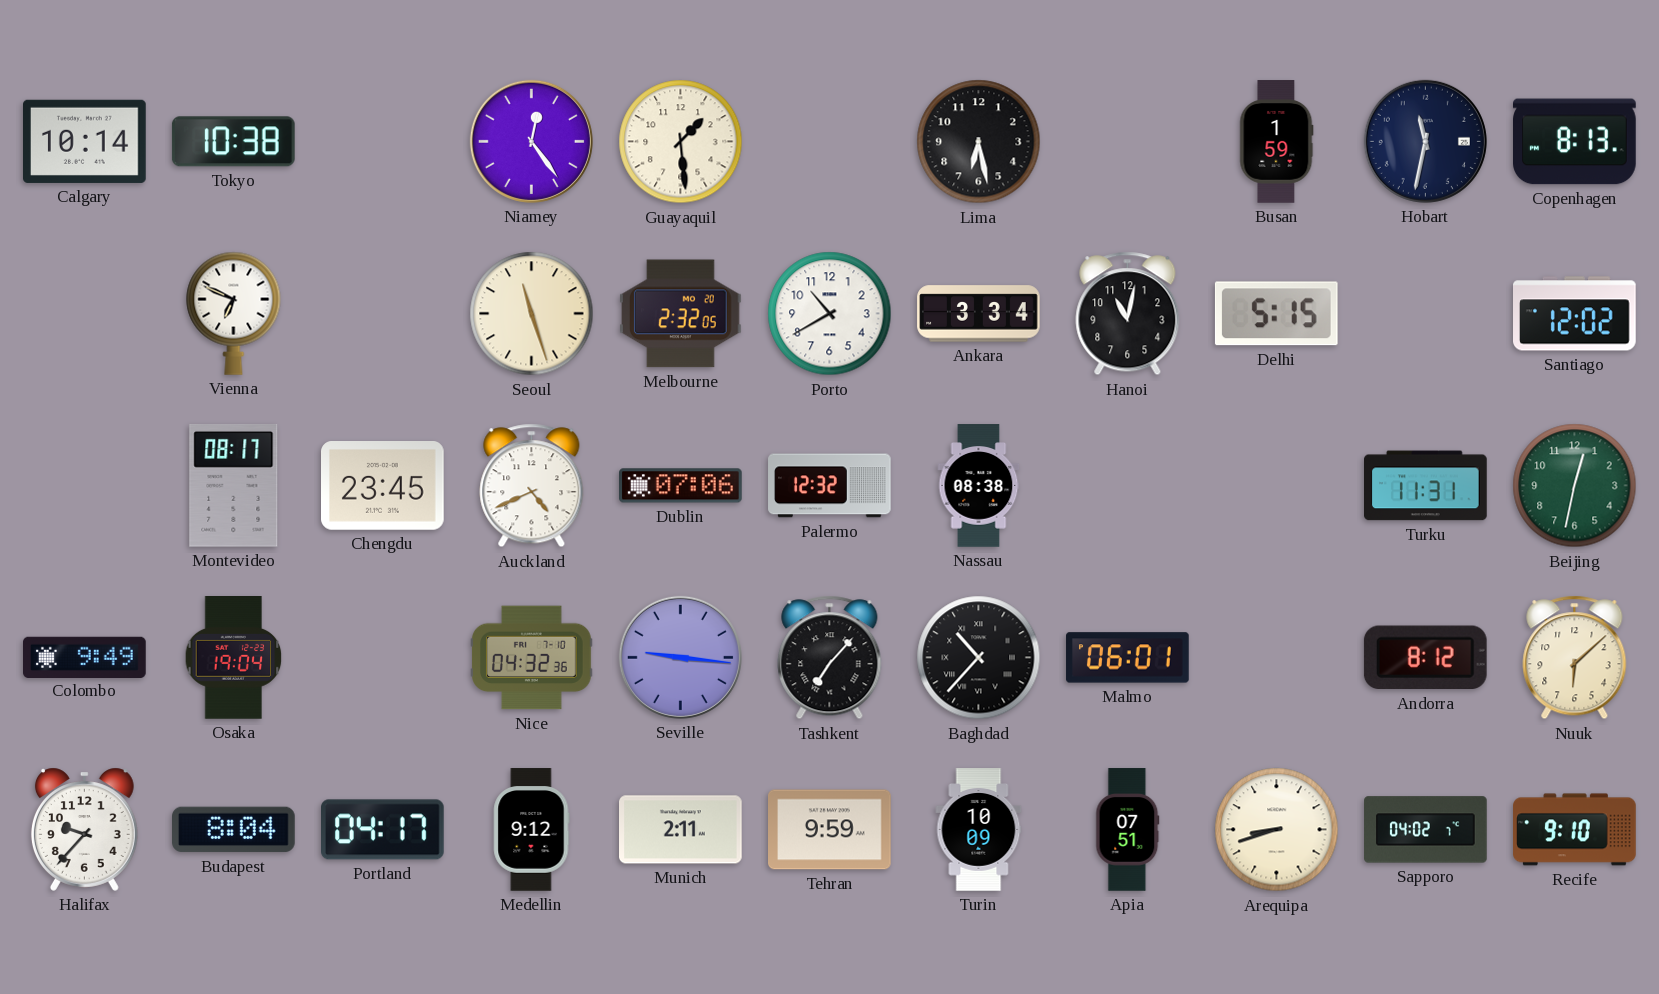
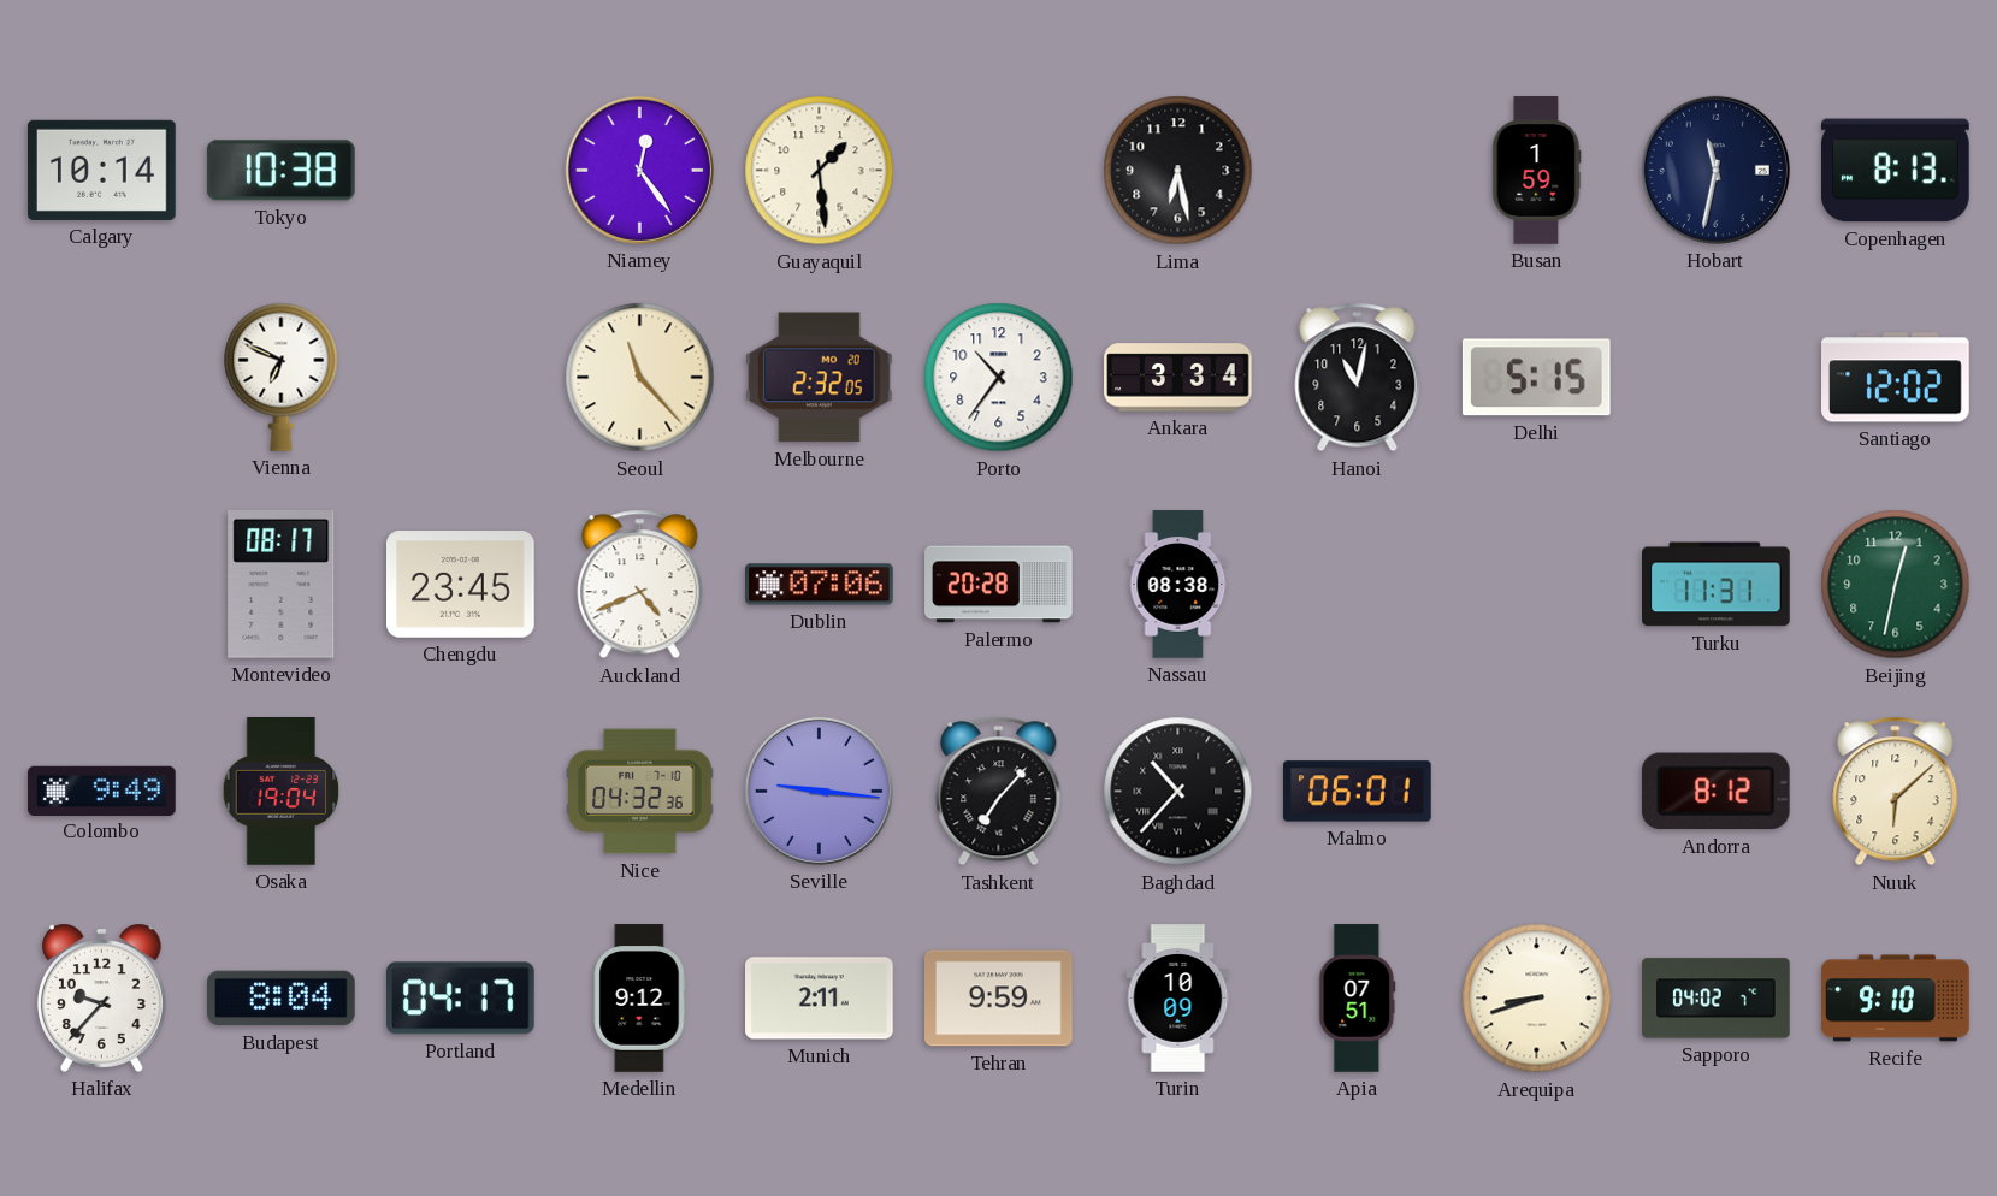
Seoul: 11:27 -> 11:23 (640, 378)
Porto: 10:40 -> 10:36 (999, 378)
Palermo: 12:32 -> 20:28 (999, 585)
